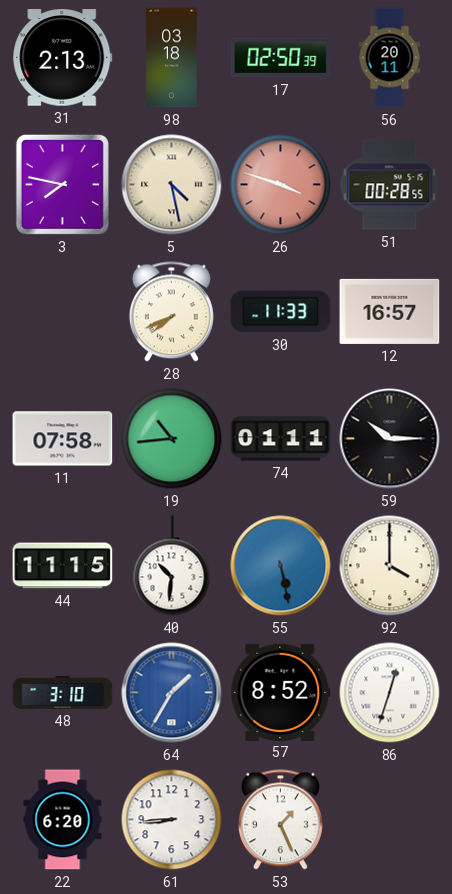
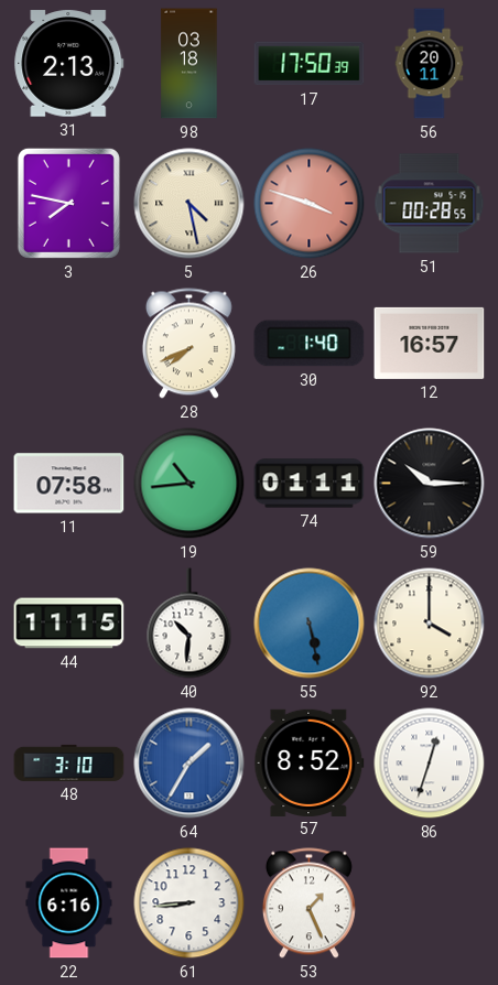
17: 02:50 -> 17:50 (310, 64)
30: 11:33 -> 1:40 (310, 344)
22: 6:20 -> 6:16 (69, 903)
